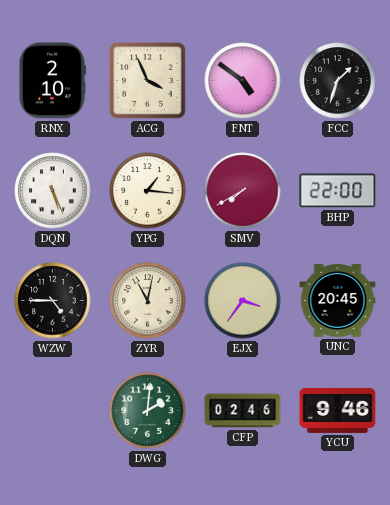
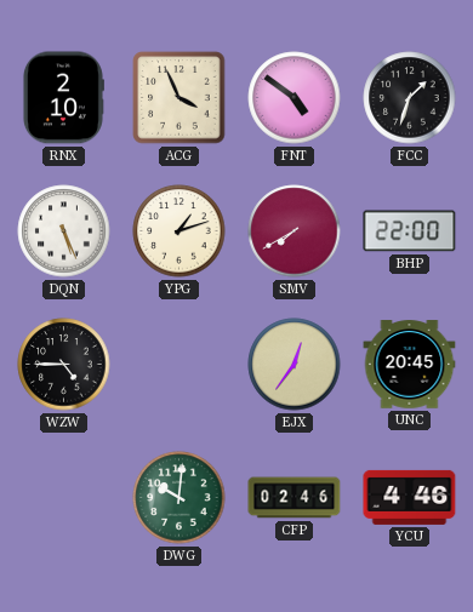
YPG: 1:16 -> 1:12 (179, 231)
ZYR: 11:02 -> none (148, 301)
EJX: 3:36 -> 12:36 (295, 365)
DWG: 2:01 -> 10:01 (179, 498)
YCU: 9:46 -> 4:46 (410, 497)
